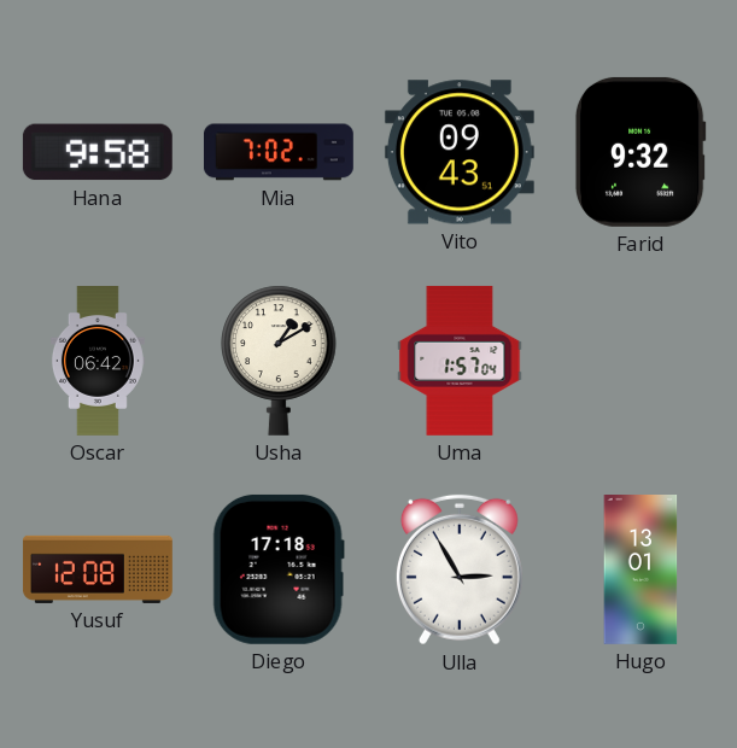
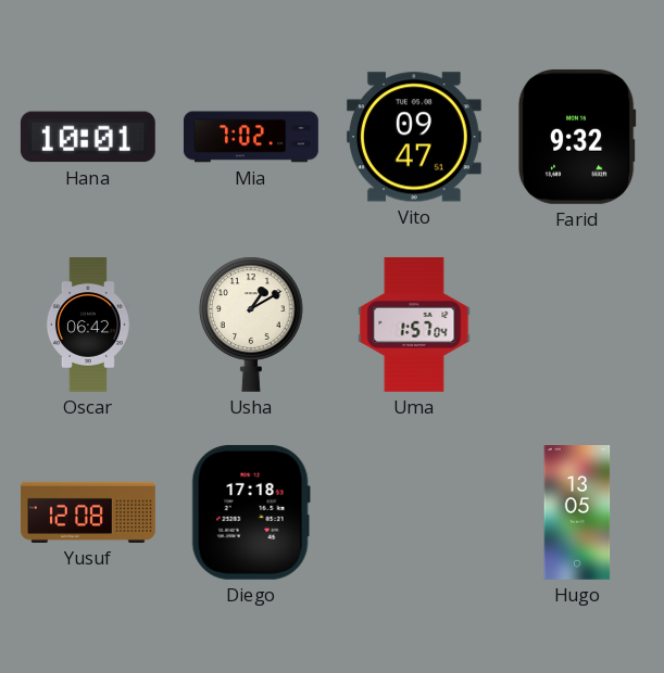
Hana: 9:58 -> 10:01 (88, 137)
Vito: 09:43 -> 09:47 (414, 137)
Ulla: 2:55 -> none (460, 569)
Hugo: 13:01 -> 13:05 (577, 513)
